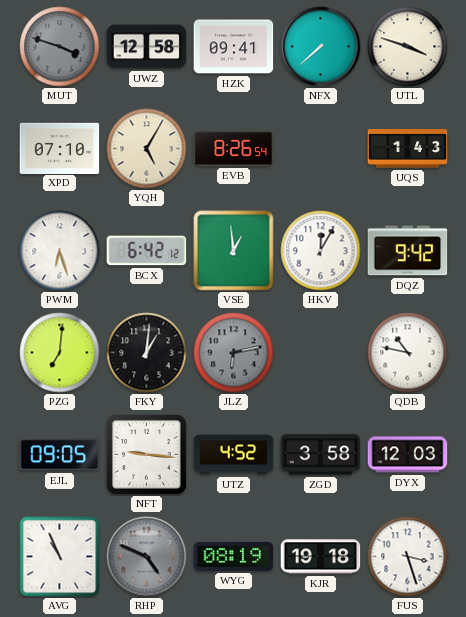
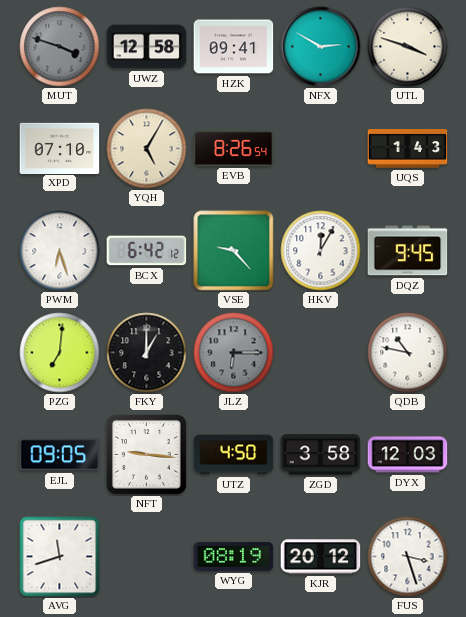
NFX: 7:38 -> 2:50 (321, 47)
VSE: 12:59 -> 9:23 (234, 251)
DQZ: 9:42 -> 9:45 (408, 251)
FKY: 1:01 -> 1:00 (147, 353)
JLZ: 6:13 -> 6:15 (234, 353)
UTZ: 4:52 -> 4:50 (234, 455)
AVG: 10:56 -> 11:42 (60, 557)
RHP: 4:49 -> none (147, 557)
KJR: 19:18 -> 20:12 (321, 557)
